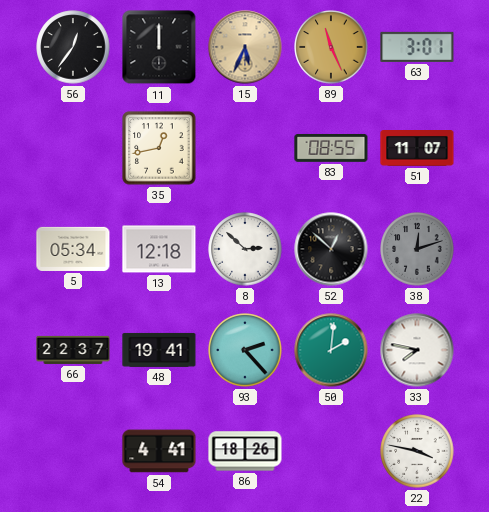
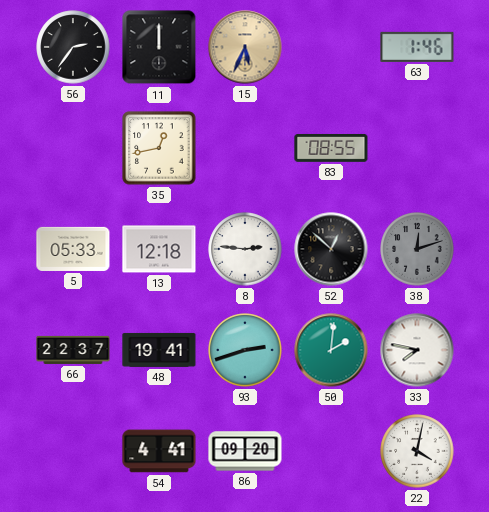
56: 12:36 -> 2:36 (73, 47)
89: 11:26 -> none (331, 47)
63: 3:01 -> 1:46 (417, 47)
51: 11:07 -> none (417, 149)
5: 05:34 -> 05:33 (73, 249)
8: 2:52 -> 2:46 (245, 249)
93: 2:23 -> 2:42 (245, 350)
86: 18:26 -> 09:20 (245, 451)
22: 3:47 -> 4:02 (417, 451)
